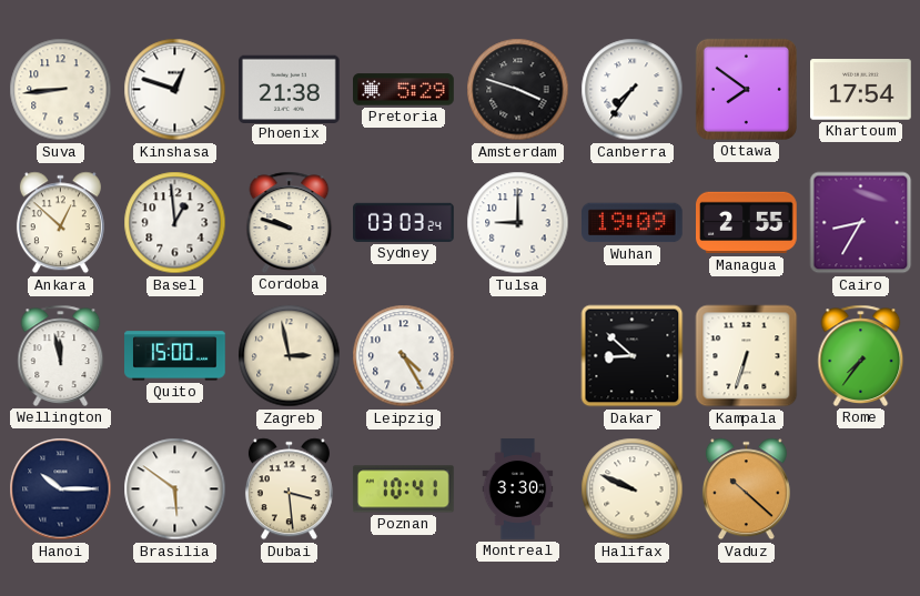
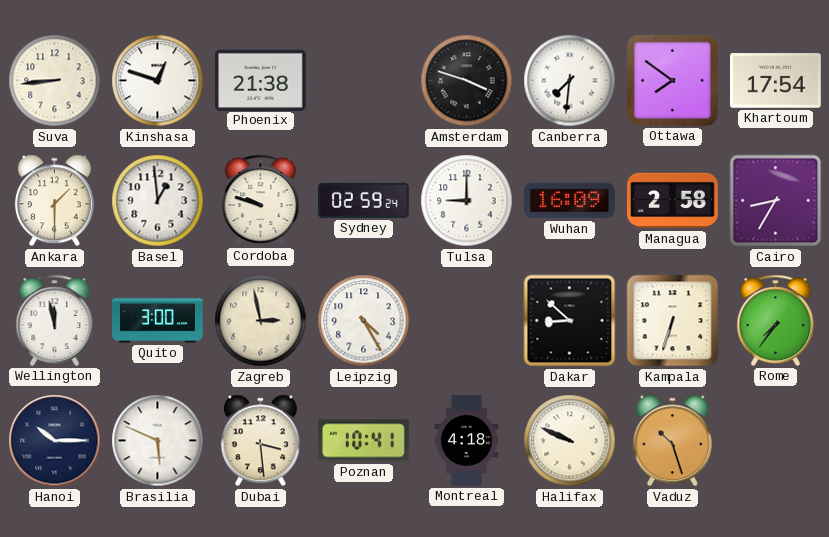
Pretoria: 5:29 -> none (404, 90)
Canberra: 7:36 -> 7:31 (570, 81)
Ankara: 12:52 -> 1:30 (54, 201)
Sydney: 03:03 -> 02:59 (364, 200)
Wuhan: 19:09 -> 16:09 (570, 201)
Managua: 2:55 -> 2:58 (673, 201)
Quito: 15:00 -> 3:00 (158, 321)
Brasilia: 5:51 -> 5:49 (158, 441)
Montreal: 3:30 -> 4:18 (467, 441)
Vaduz: 10:22 -> 10:27 (672, 441)
